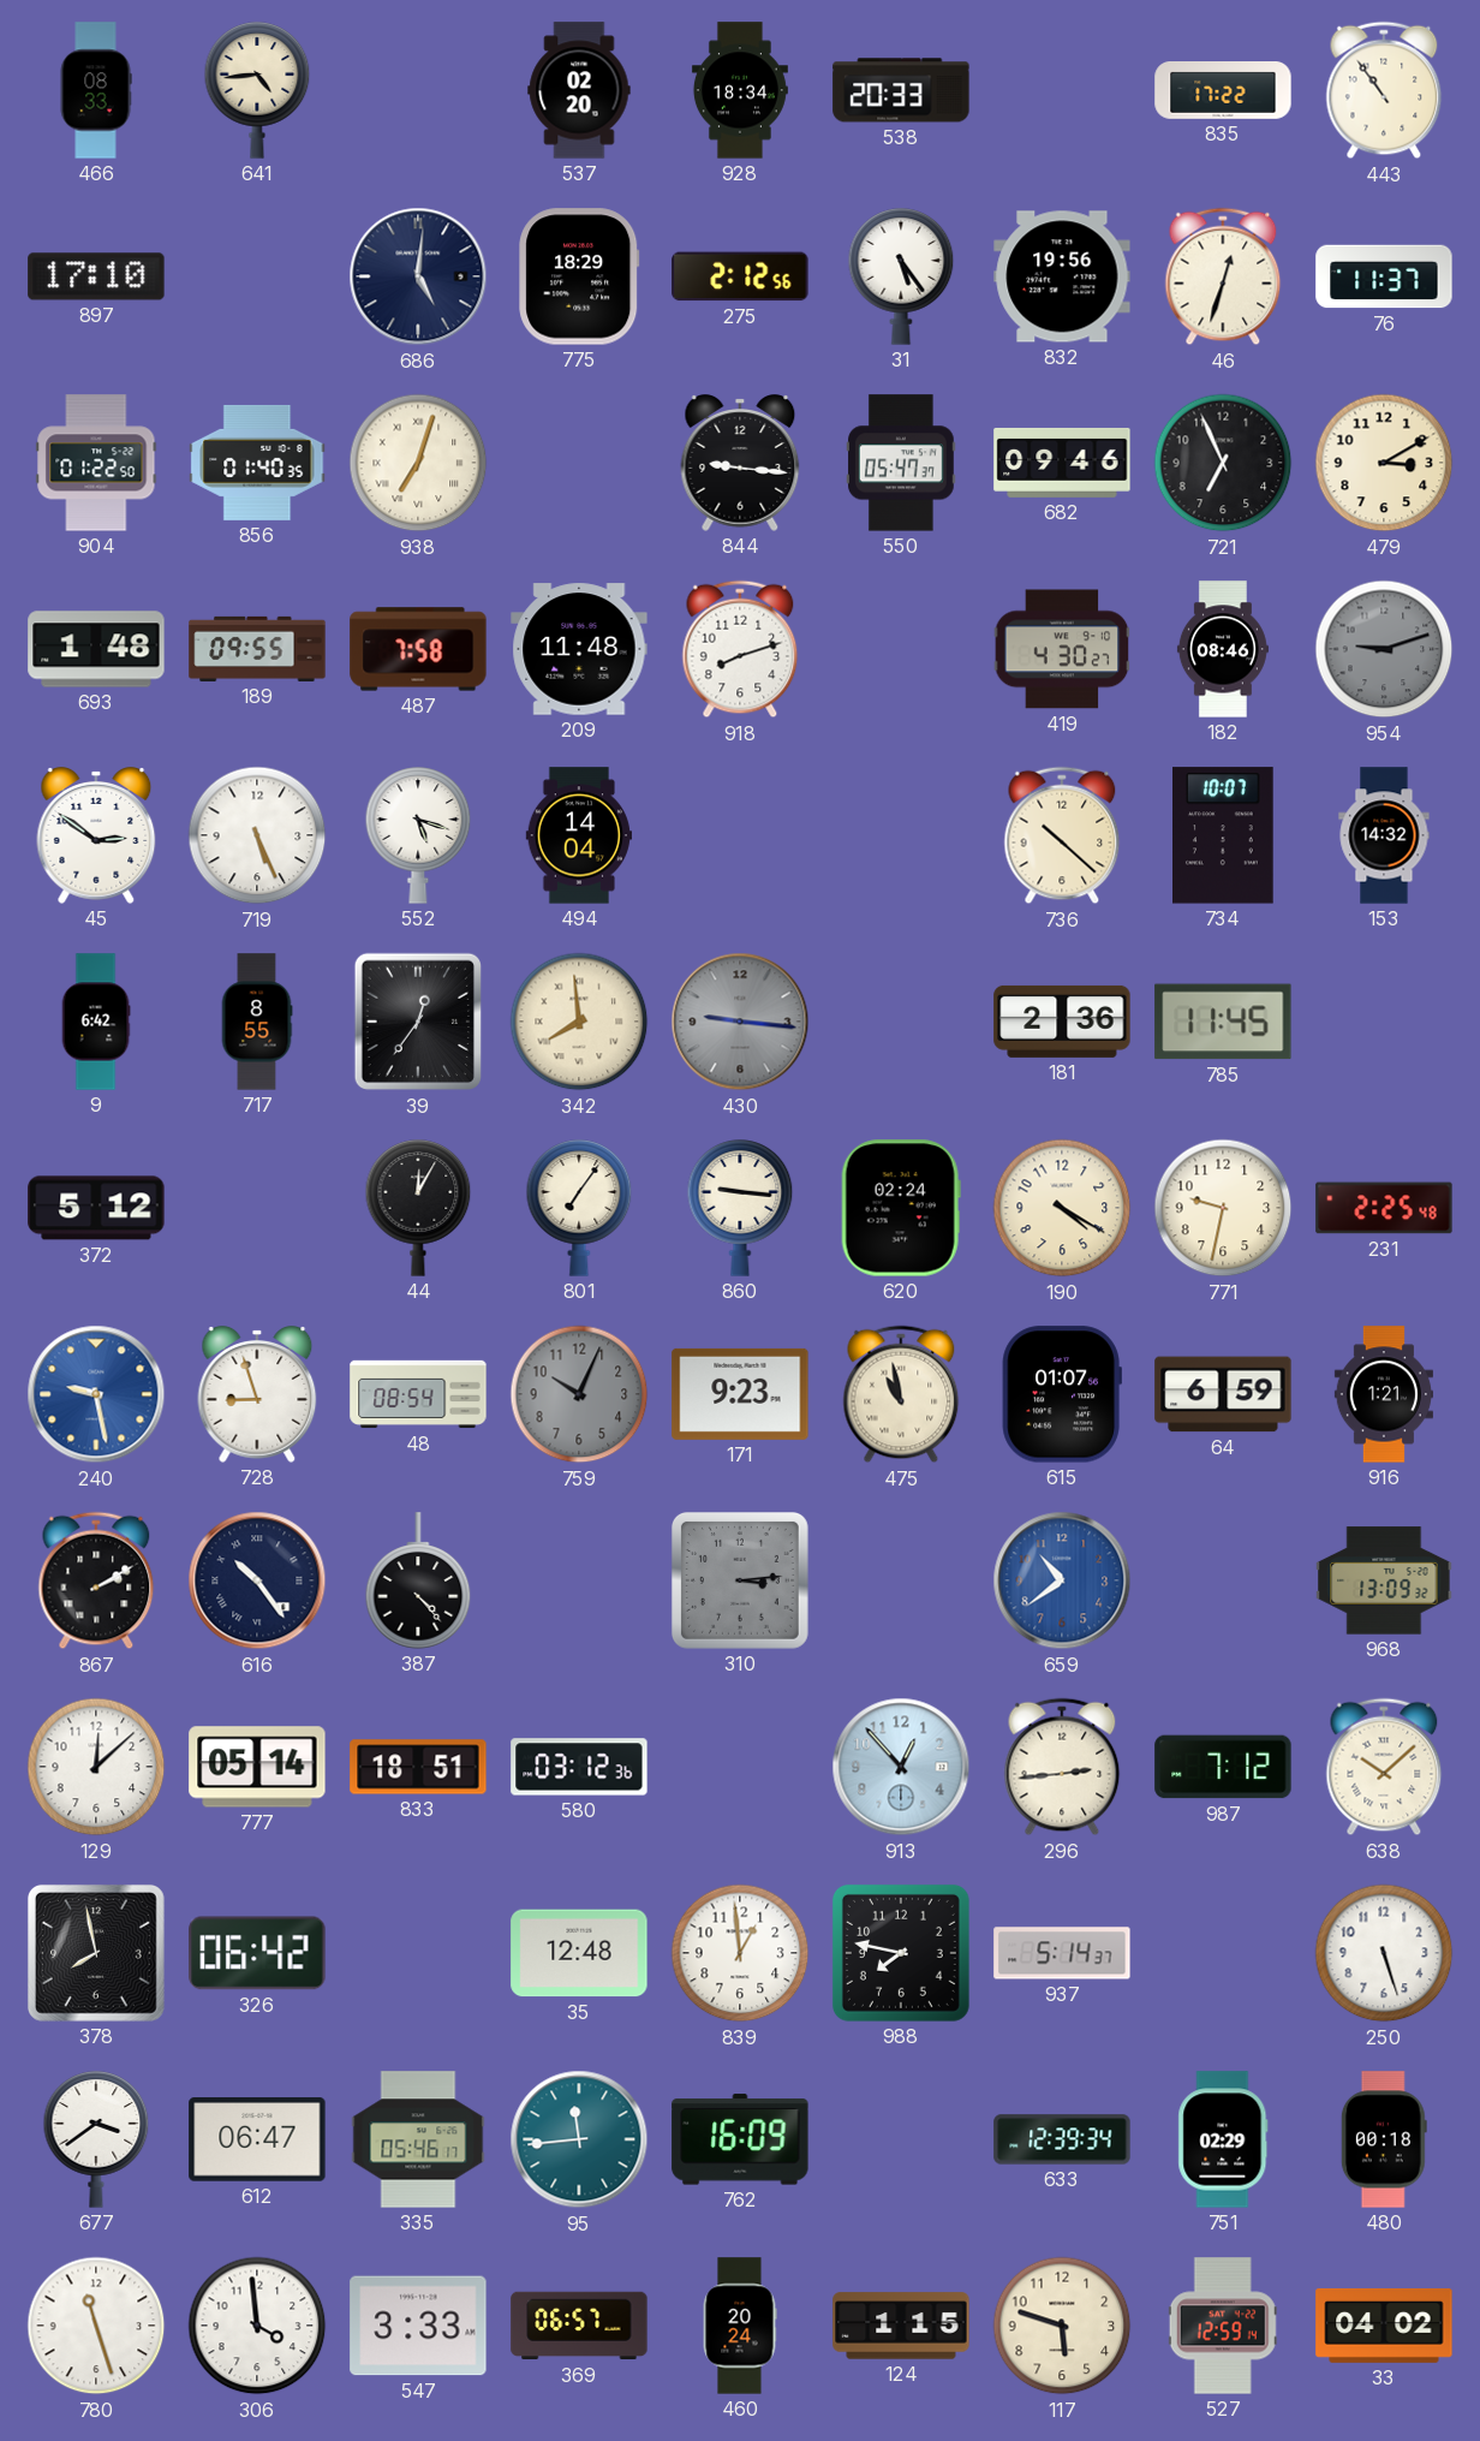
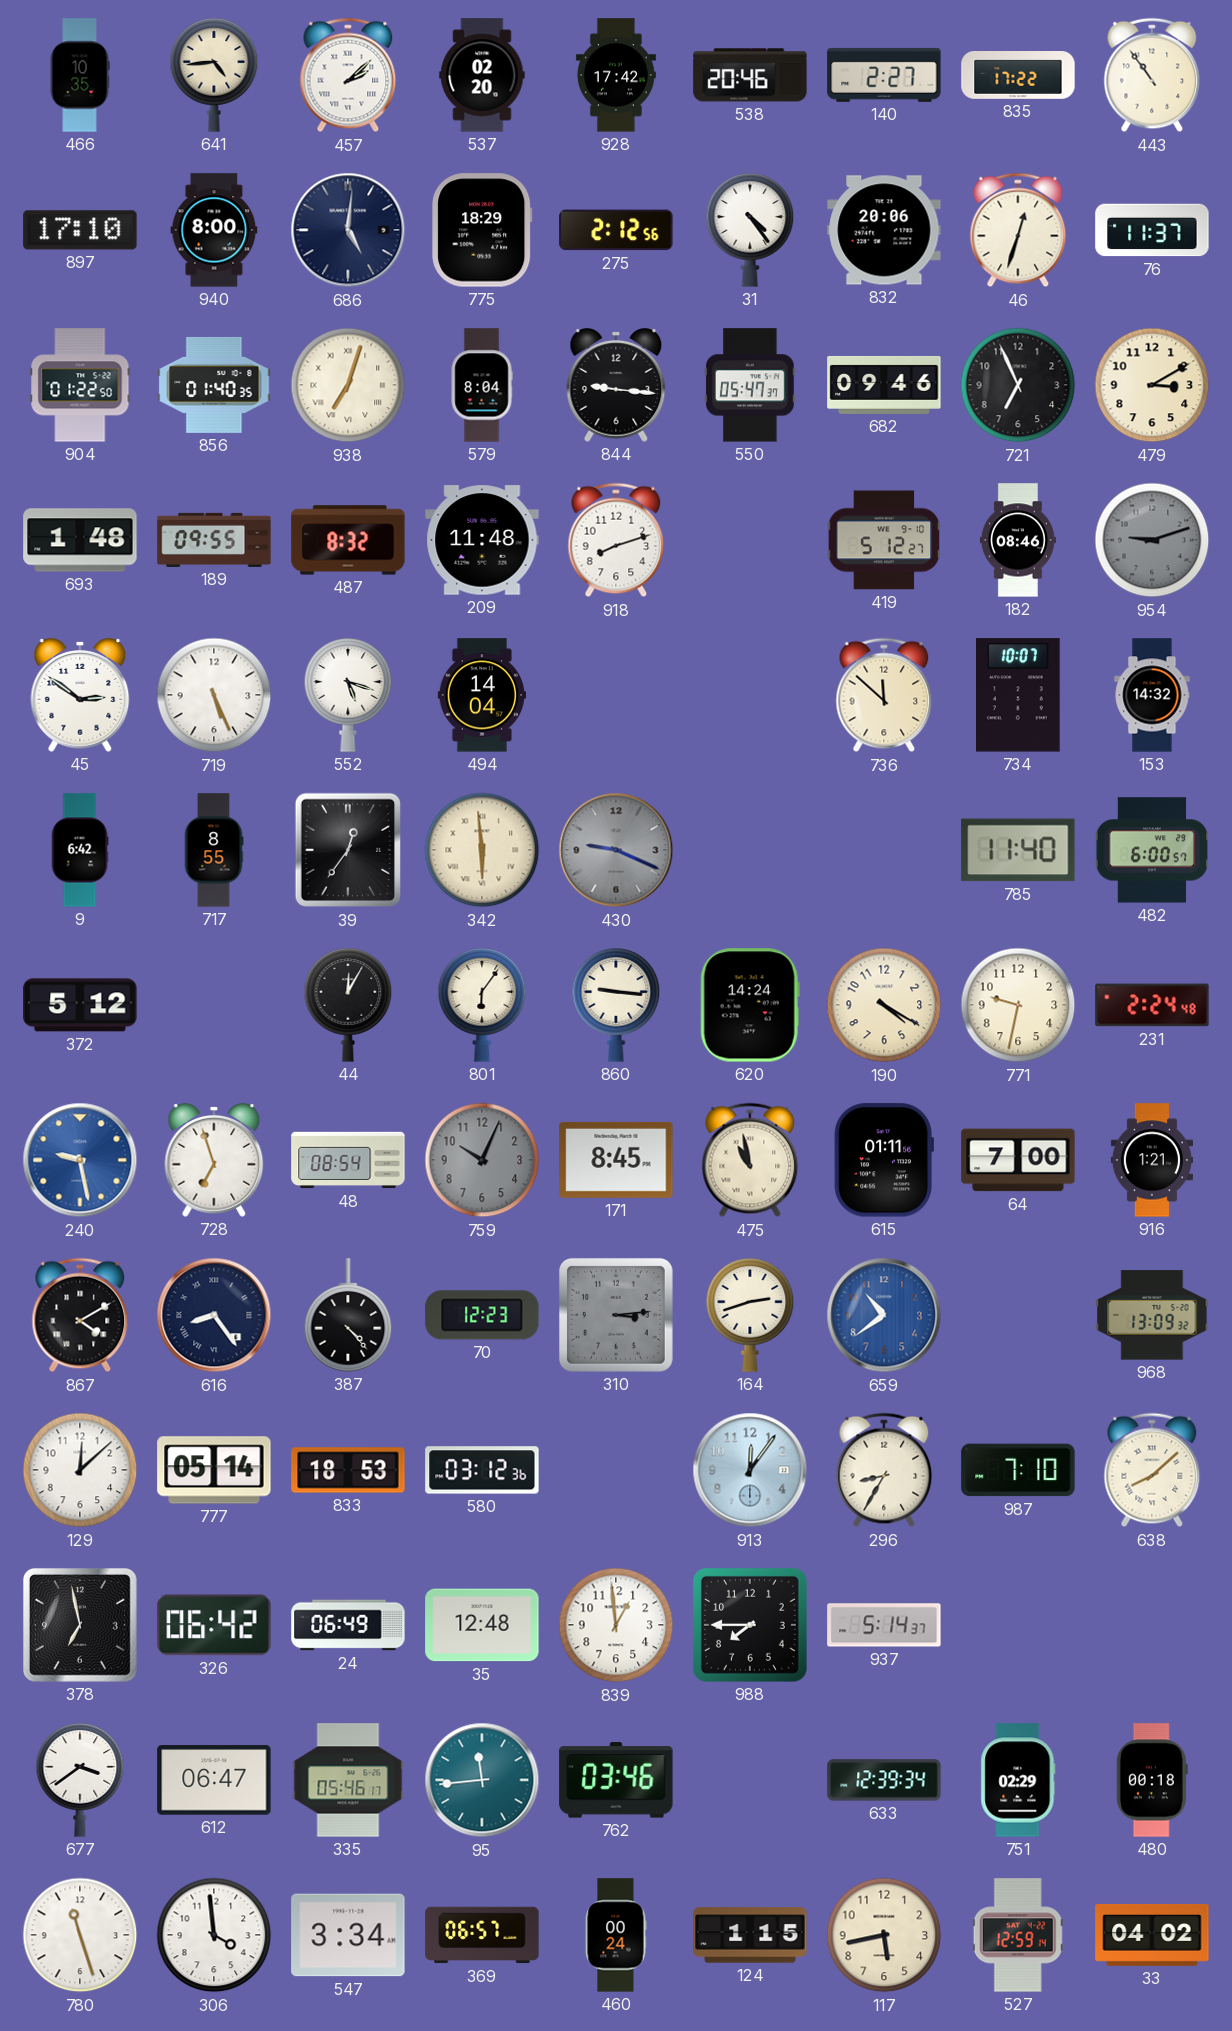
466: 08:33 -> 10:35 (80, 75)
457: none -> 2:08 (348, 75)
928: 18:34 -> 17:42 (616, 75)
538: 20:33 -> 20:46 (750, 75)
140: none -> 2:27 (884, 75)
940: none -> 8:00 (214, 230)
31: 5:24 -> 4:24 (750, 230)
832: 19:56 -> 20:06 (884, 230)
579: none -> 8:04 (482, 385)
487: 7:58 -> 8:32 (348, 540)
419: 4:30 -> 5:12 (884, 540)
736: 10:22 -> 11:52 (884, 695)
342: 7:59 -> 5:59 (482, 850)
430: 9:16 -> 9:19 (616, 850)
181: 2:36 -> none (1062, 1022)
785: 11:45 -> 11:40 (1018, 850)
482: none -> 6:00 (1152, 850)
801: 7:06 -> 6:06 (482, 1005)
620: 02:24 -> 14:24 (750, 1005)
231: 2:25 -> 2:24 (1152, 1005)
728: 8:57 -> 6:57 (214, 1161)
171: 9:23 -> 8:45 (616, 1160)
615: 01:07 -> 01:11 (884, 1160)
64: 6:59 -> 7:00 (1018, 1160)
867: 2:10 -> 4:10 (80, 1315)
616: 10:24 -> 8:24 (214, 1315)
70: none -> 12:23 (482, 1315)
164: none -> 2:42 (750, 1315)
833: 18:51 -> 18:53 (348, 1470)
913: 12:53 -> 12:06 (750, 1470)
296: 2:44 -> 8:35 (884, 1470)
987: 7:12 -> 7:10 (1018, 1470)
638: 10:08 -> 8:08 (1152, 1470)
378: 7:58 -> 6:58 (80, 1625)
24: none -> 06:49 (348, 1625)
988: 7:47 -> 7:45 (750, 1625)
250: 5:27 -> none (1384, 1953)
762: 16:09 -> 03:46 (616, 1780)
547: 3:33 -> 3:34 (348, 1935)
460: 20:24 -> 00:24 (616, 1935)
117: 5:48 -> 5:43 (884, 1935)
